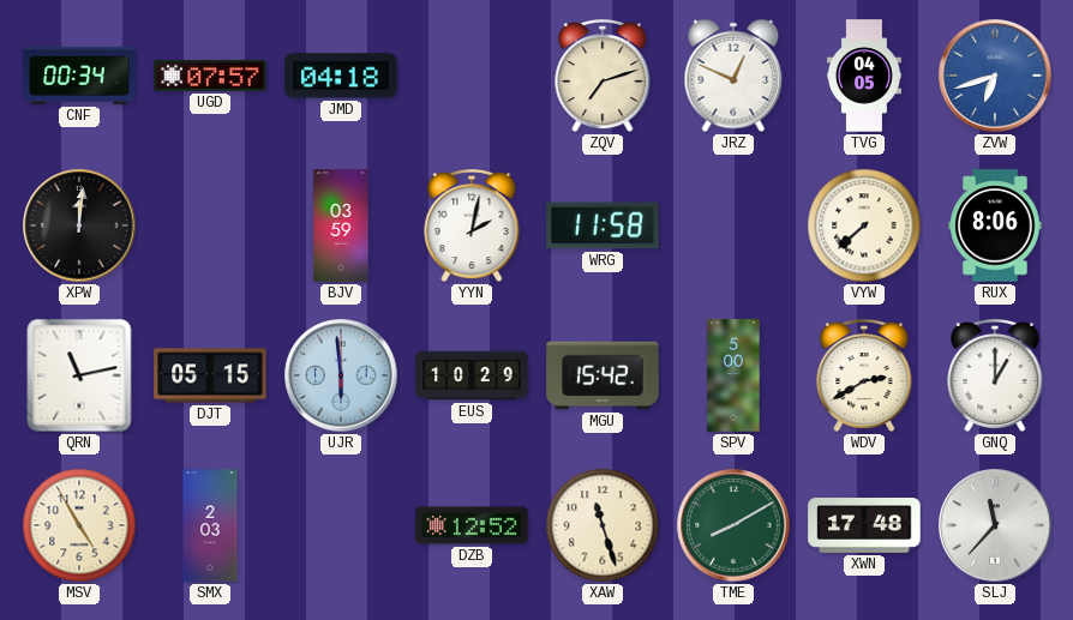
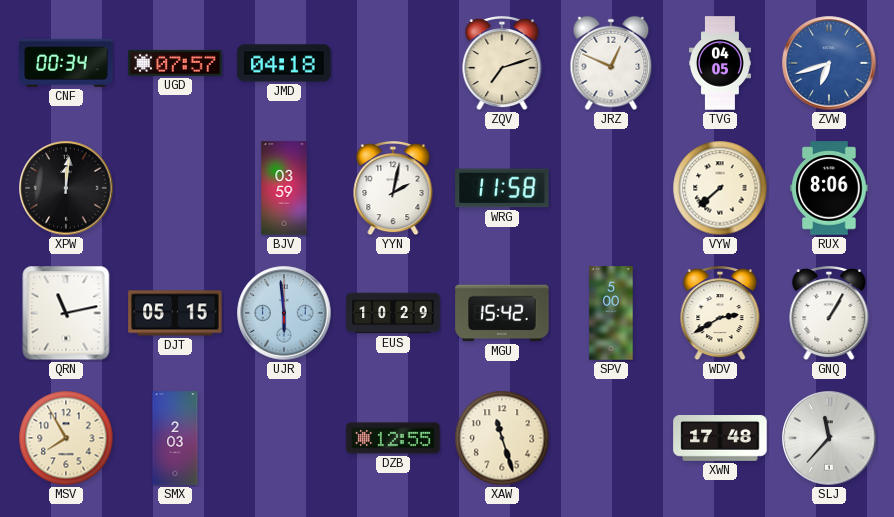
GNQ: 1:00 -> 1:05 (829, 313)
MSV: 4:55 -> 7:55 (66, 438)
DZB: 12:52 -> 12:55 (393, 438)
TME: 8:10 -> none (733, 525)
